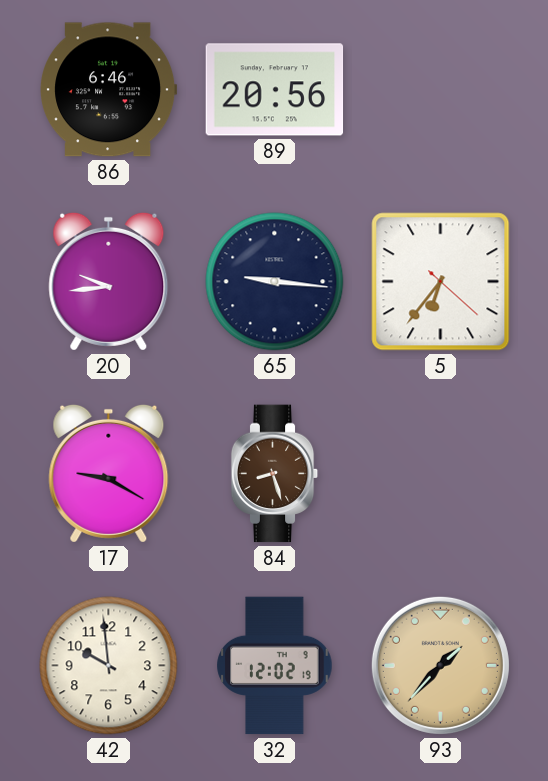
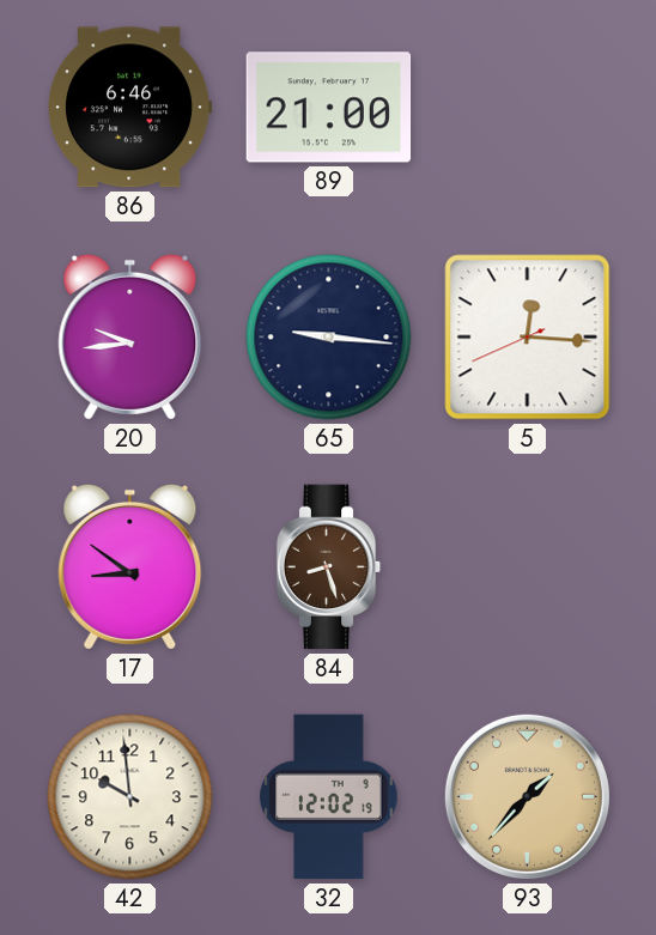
89: 20:56 -> 21:00 (329, 108)
5: 6:36 -> 12:15 (528, 338)
17: 9:20 -> 8:51 (130, 566)
